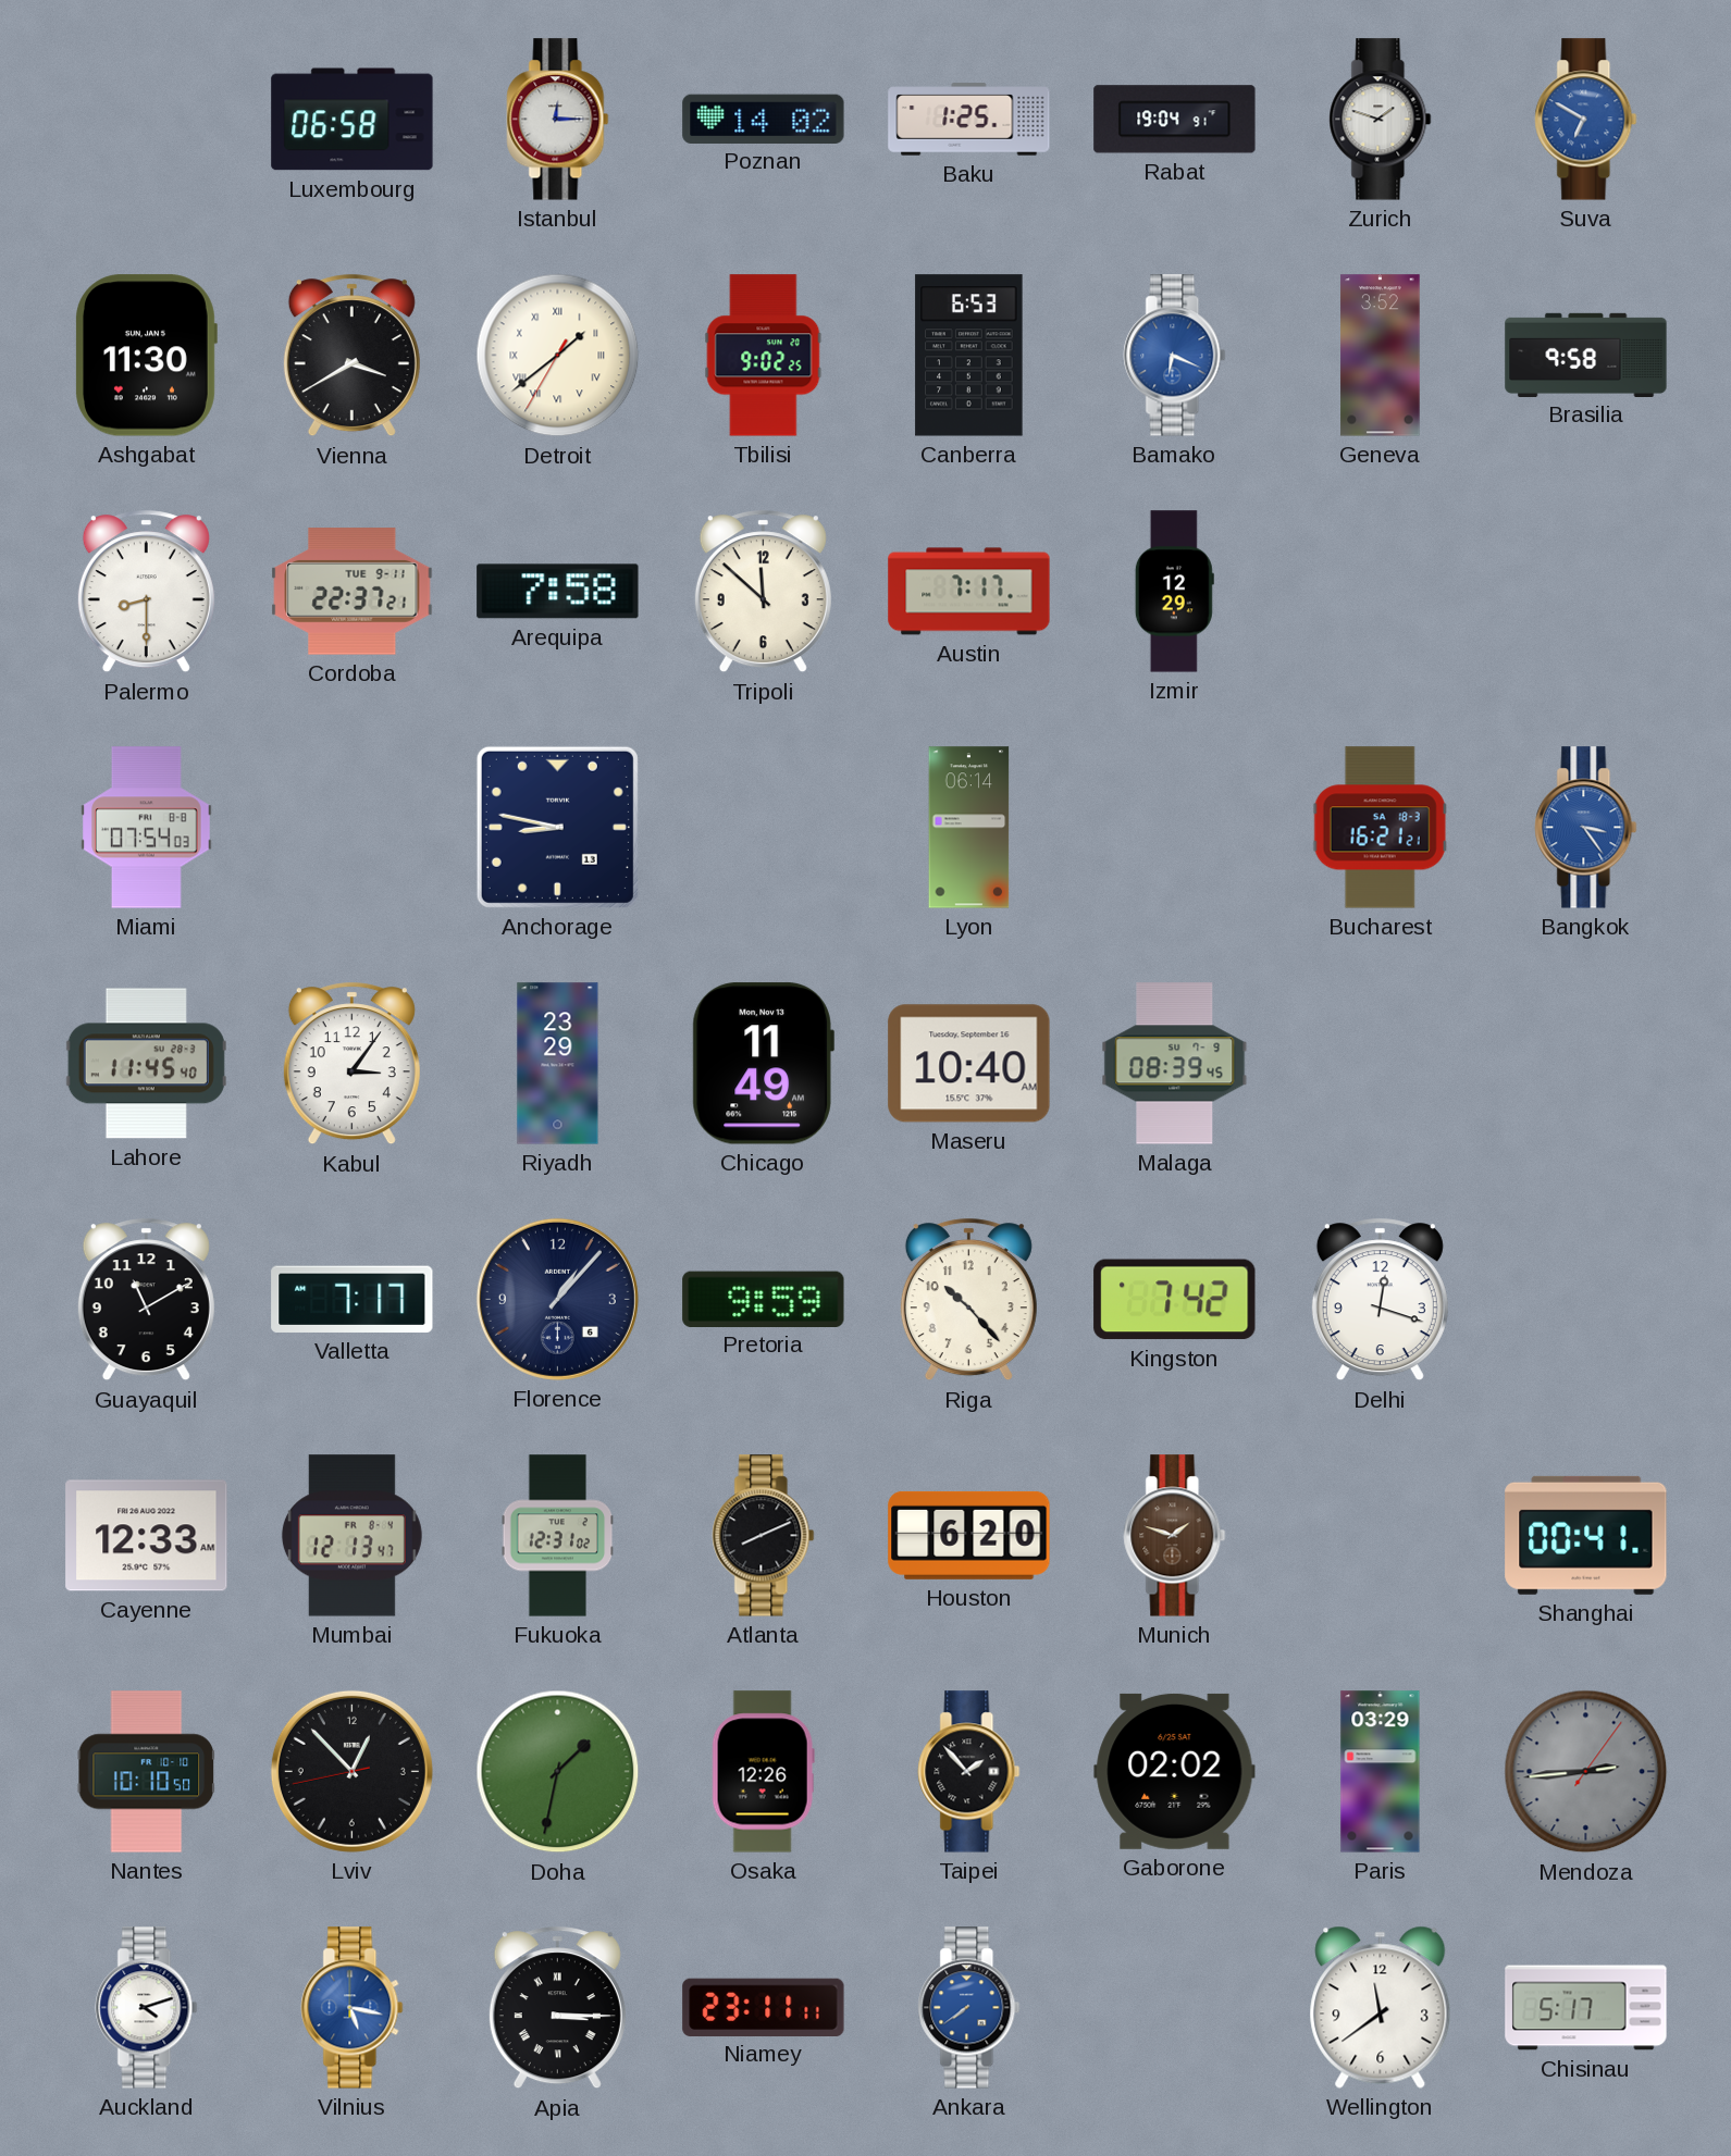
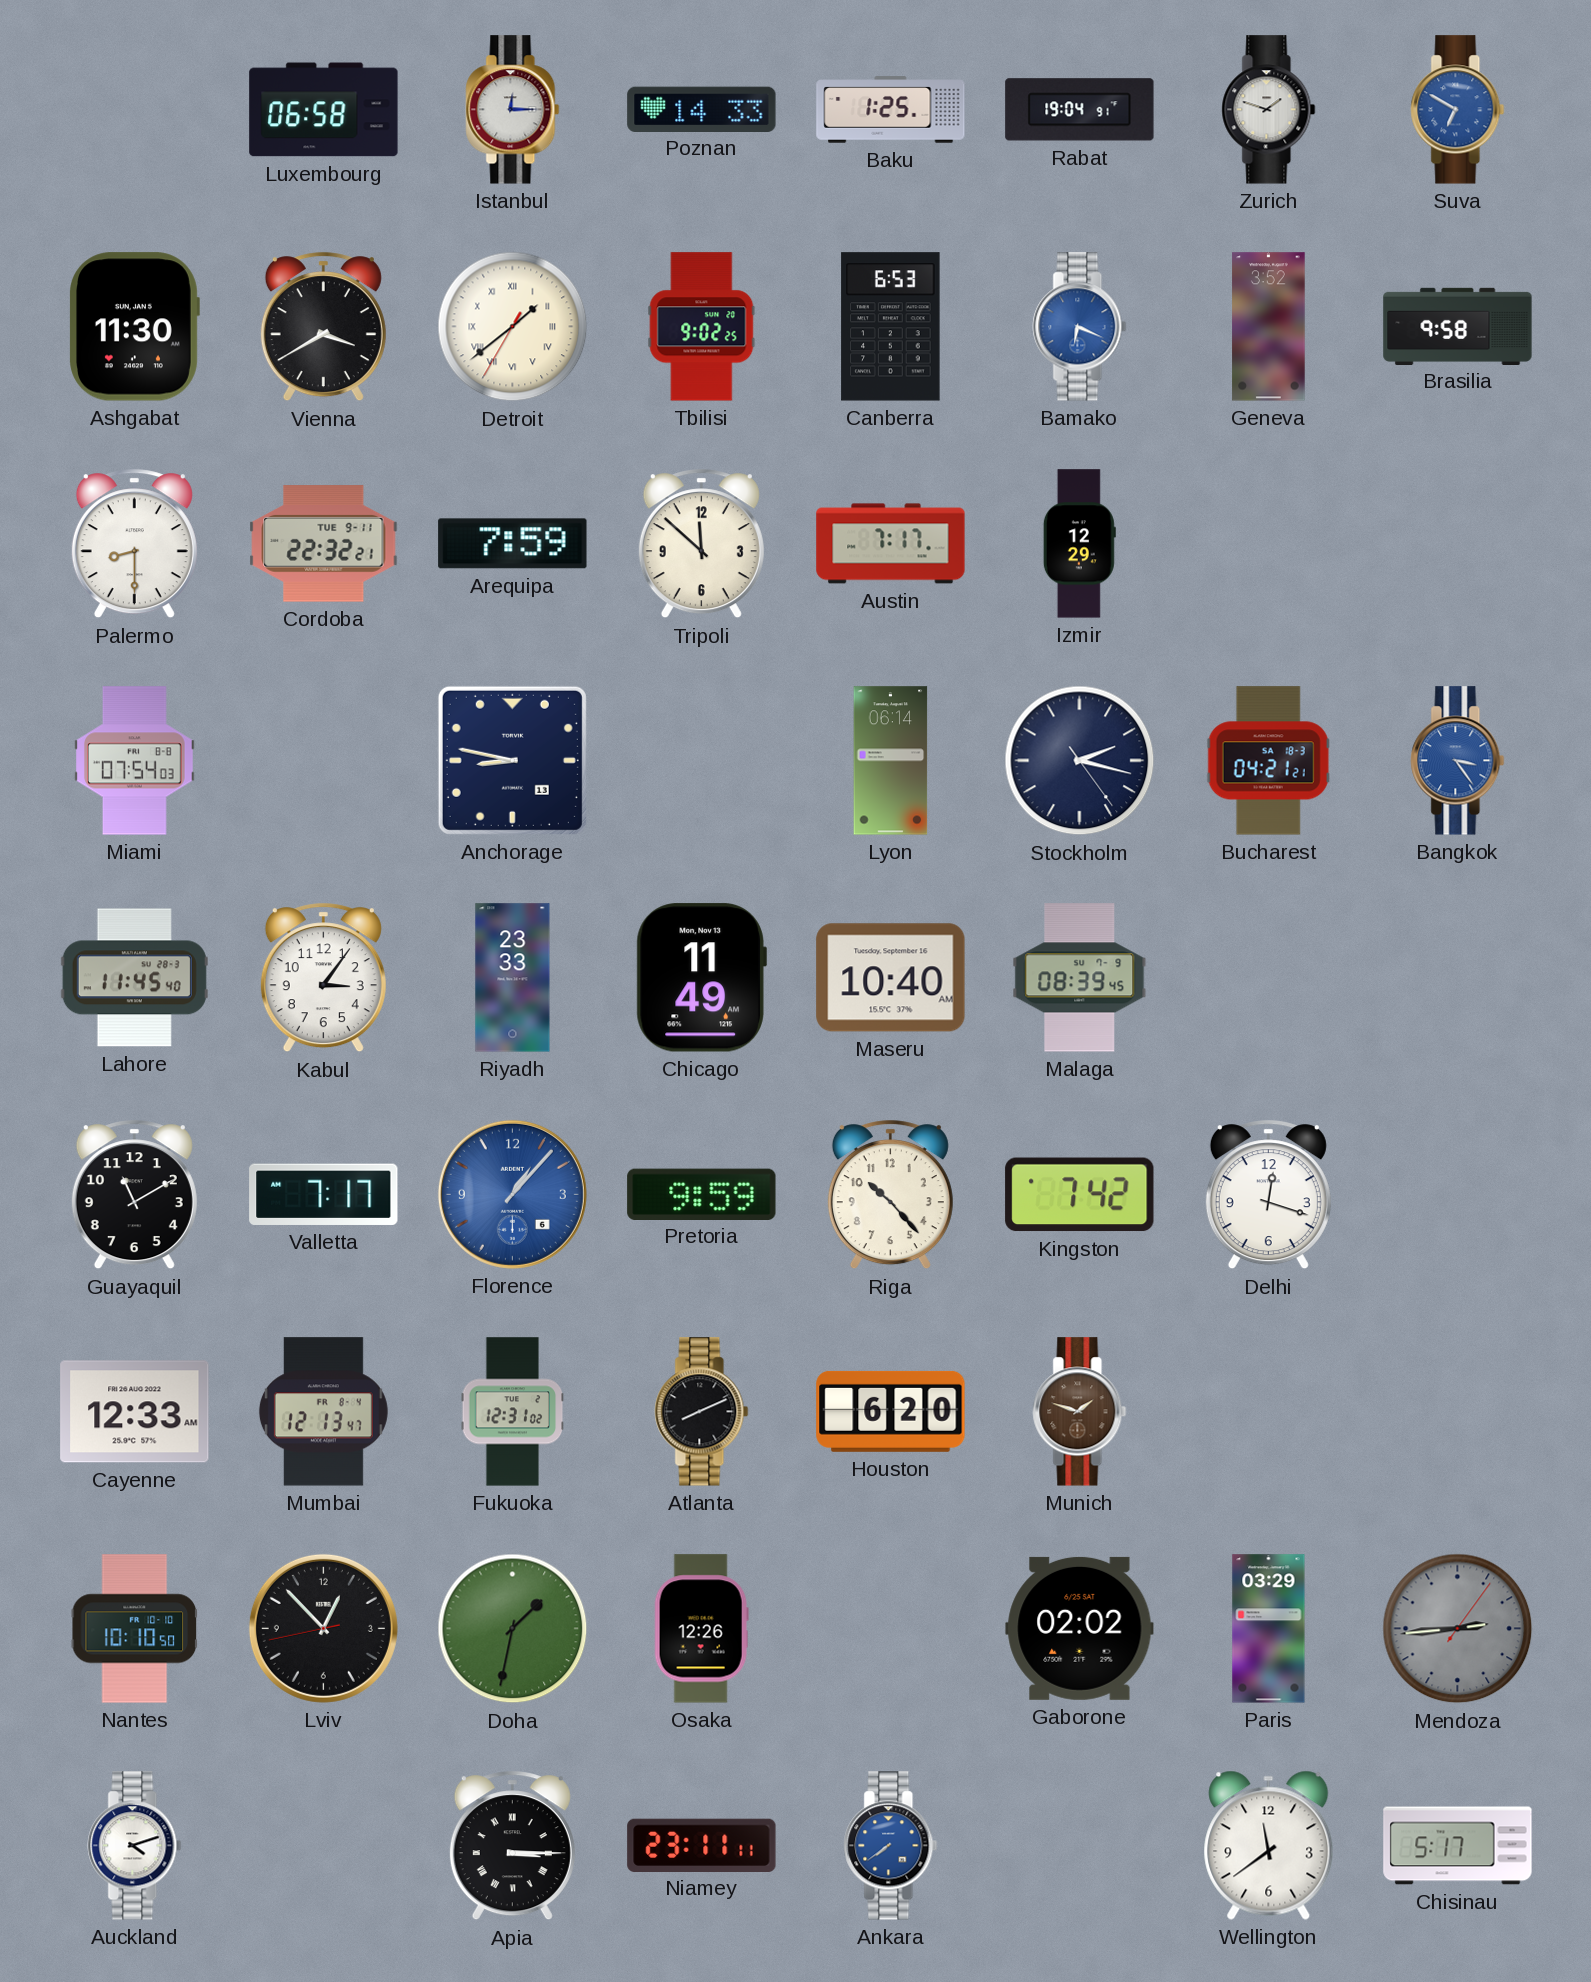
Poznan: 14:02 -> 14:33 (702, 109)
Cordoba: 22:37 -> 22:32 (324, 544)
Arequipa: 7:58 -> 7:59 (513, 544)
Stockholm: none -> 2:17 (1080, 761)
Bucharest: 16:21 -> 04:21 (1268, 761)
Riyadh: 23:29 -> 23:33 (513, 978)
Florence dial: navy -> blue (512, 1194)
Shanghai: 00:41 -> none (1586, 1535)
Taipei: 1:53 -> none (969, 1772)
Vilnius: 5:17 -> none (353, 2008)
